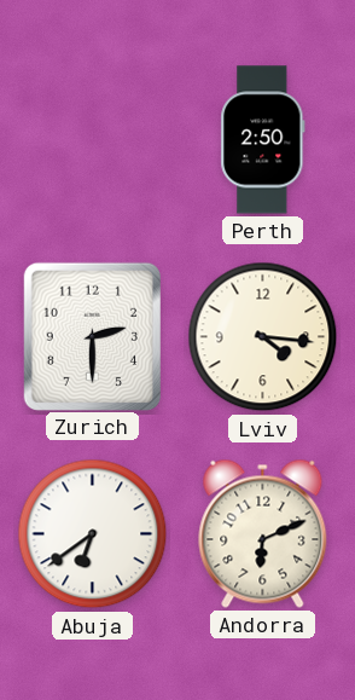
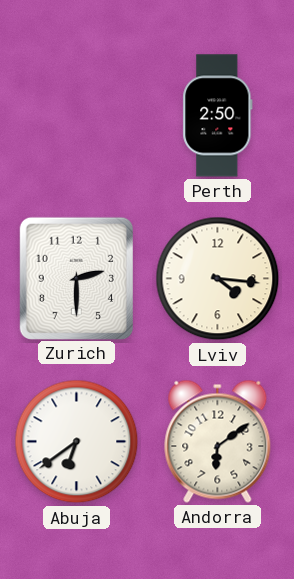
Andorra: 6:11 -> 6:09 (218, 441)
